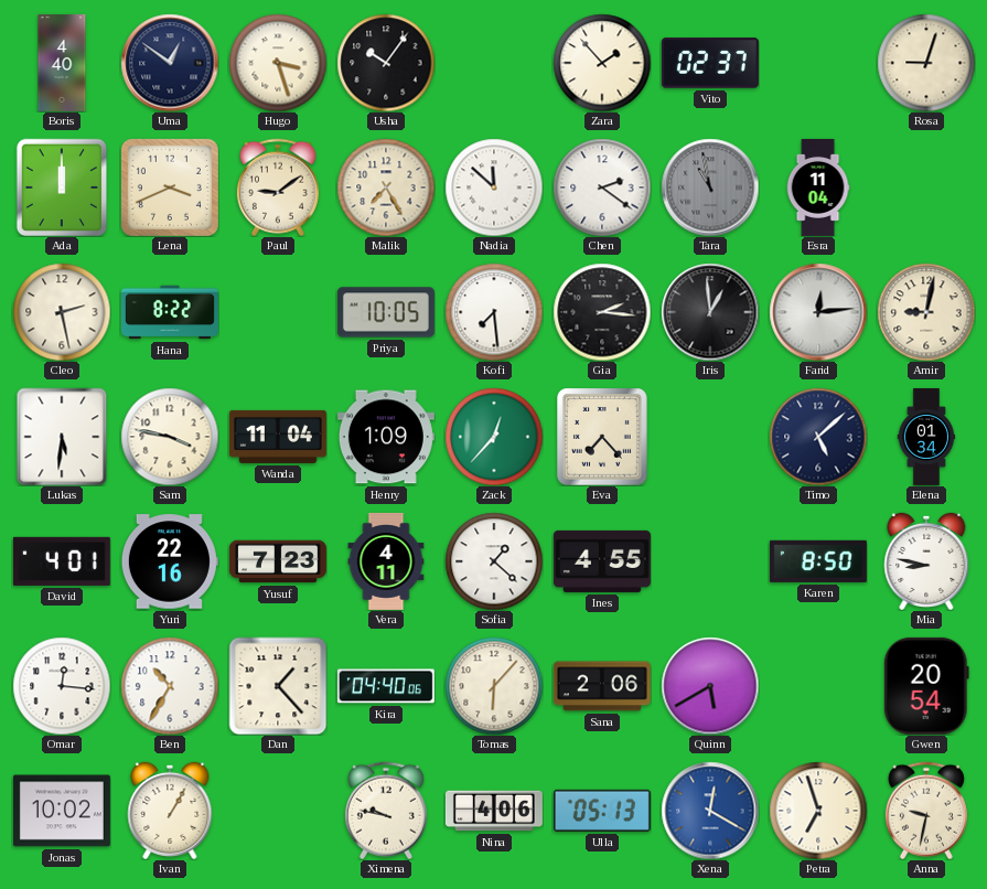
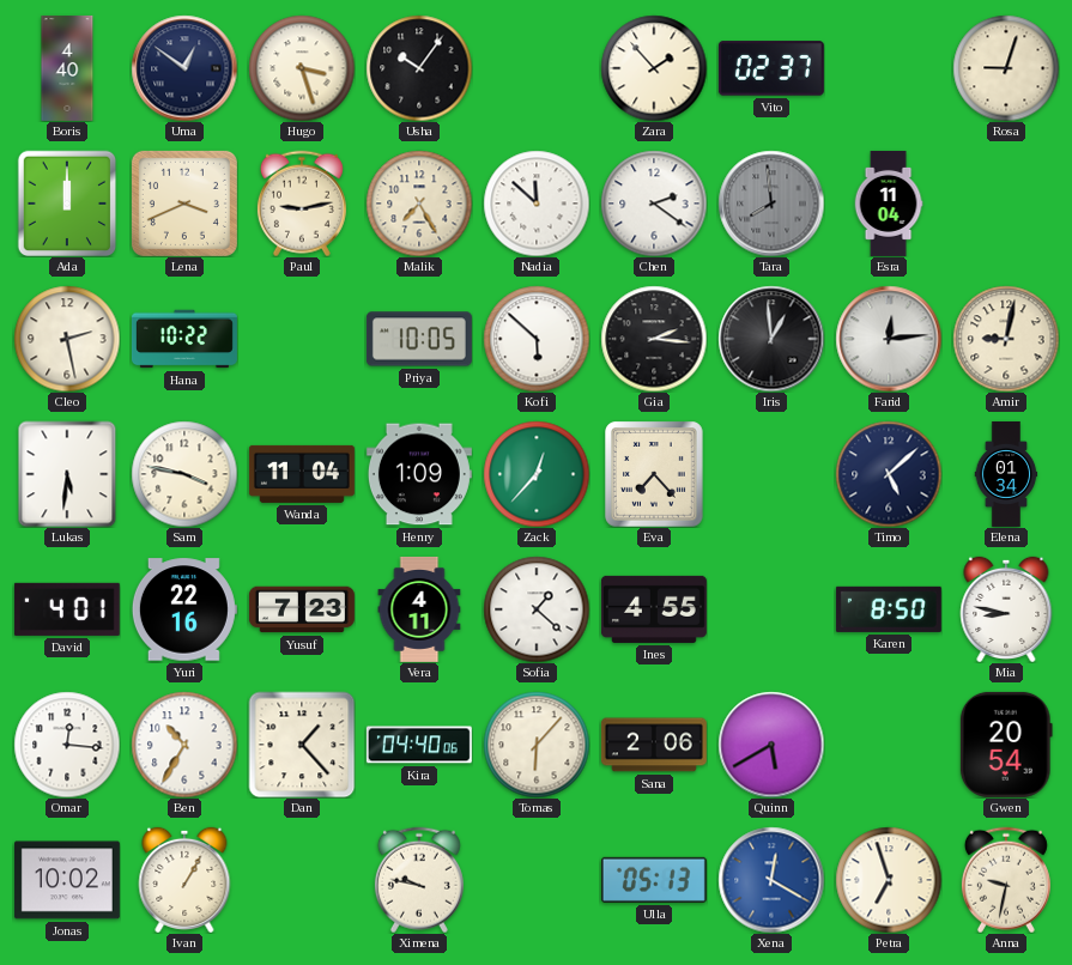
Paul: 9:09 -> 9:13 (302, 204)
Tara: 10:58 -> 7:59 (771, 204)
Hana: 8:22 -> 10:22 (184, 339)
Kofi: 7:29 -> 5:52 (537, 339)
Nina: 4:06 -> none (494, 811)
